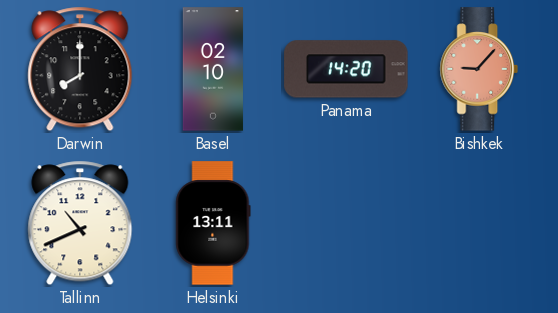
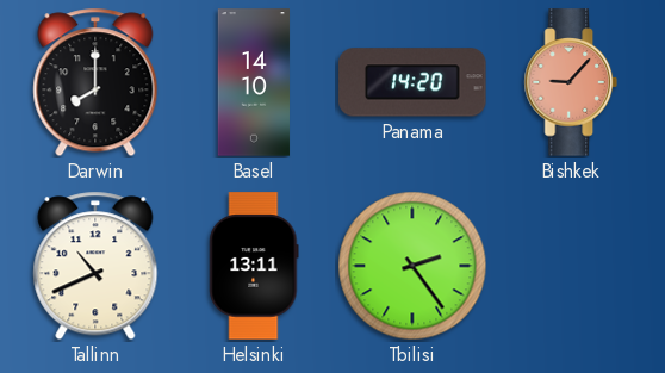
Basel: 02:10 -> 14:10 (254, 82)
Tbilisi: none -> 2:24 (412, 266)
